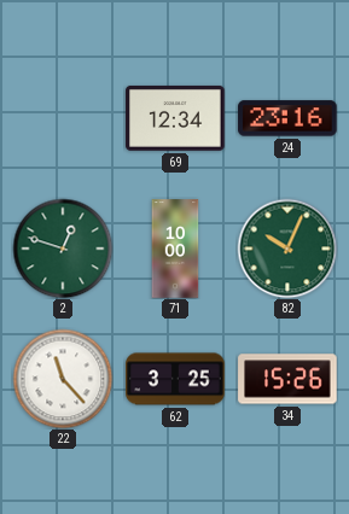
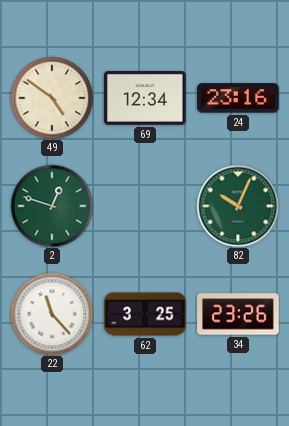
49: none -> 4:51 (52, 98)
71: 10:00 -> none (175, 249)
34: 15:26 -> 23:26 (238, 314)
